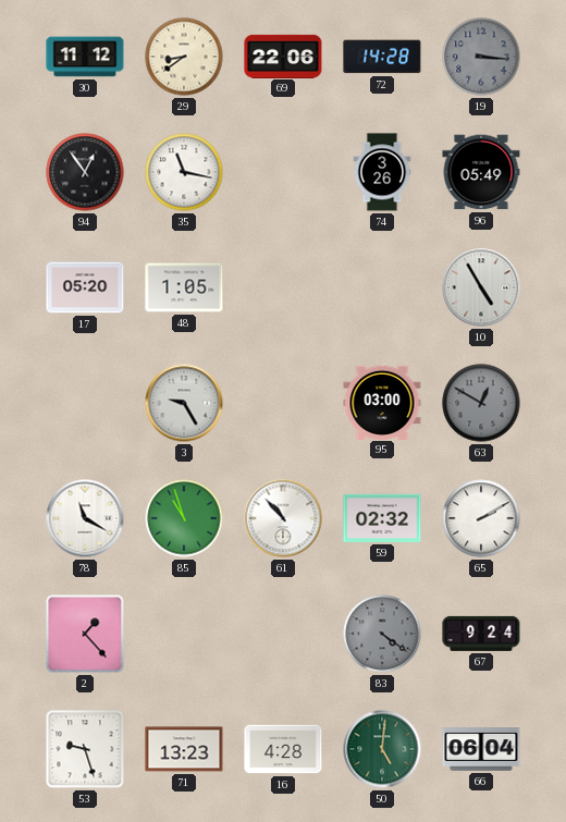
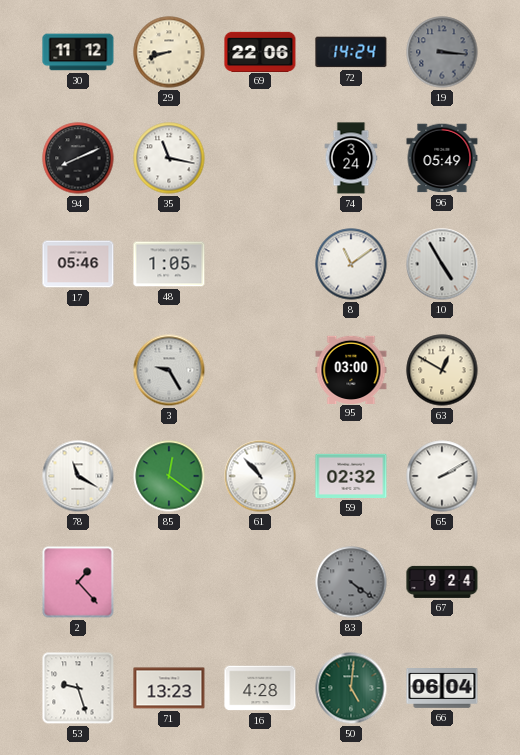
29: 8:39 -> 8:42 (169, 52)
72: 14:28 -> 14:24 (351, 52)
94: 12:54 -> 8:11 (78, 158)
74: 3:26 -> 3:24 (351, 158)
17: 05:20 -> 05:46 (78, 264)
8: none -> 11:09 (351, 264)
63 dial: grey -> cream (442, 370)
85: 10:57 -> 12:21 (169, 476)
